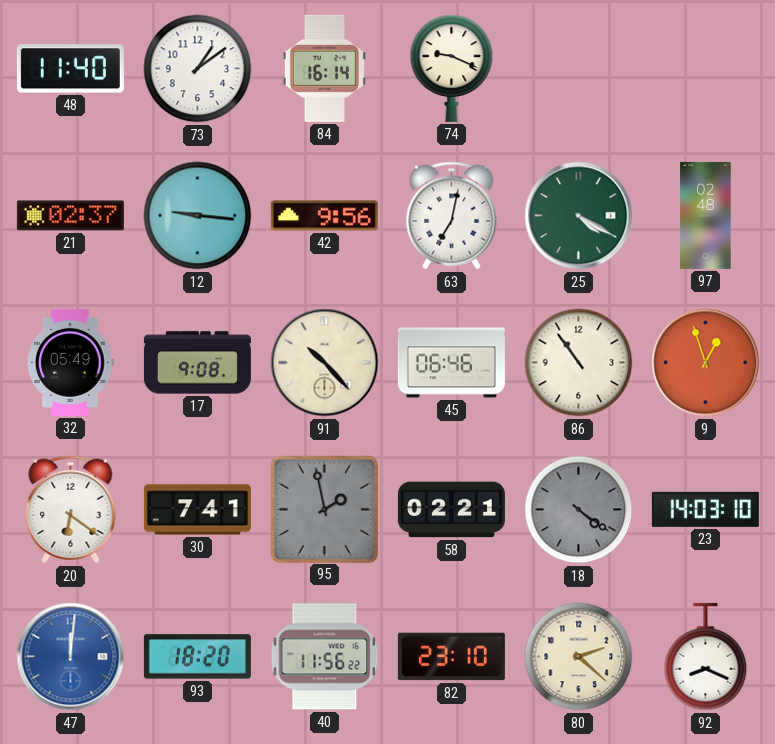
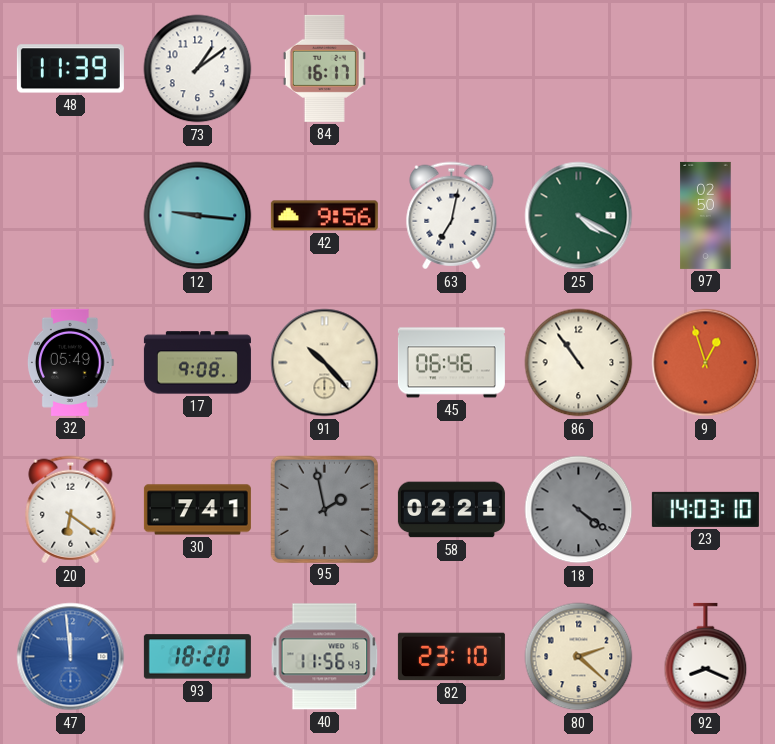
48: 11:40 -> 11:39 (70, 69)
84: 16:14 -> 16:17 (324, 68)
74: 9:19 -> none (452, 68)
21: 02:37 -> none (70, 216)
97: 02:48 -> 02:50 (706, 215)
47: 12:01 -> 11:59 (71, 657)
40: 11:56:22 -> 11:56:43 (325, 657)
